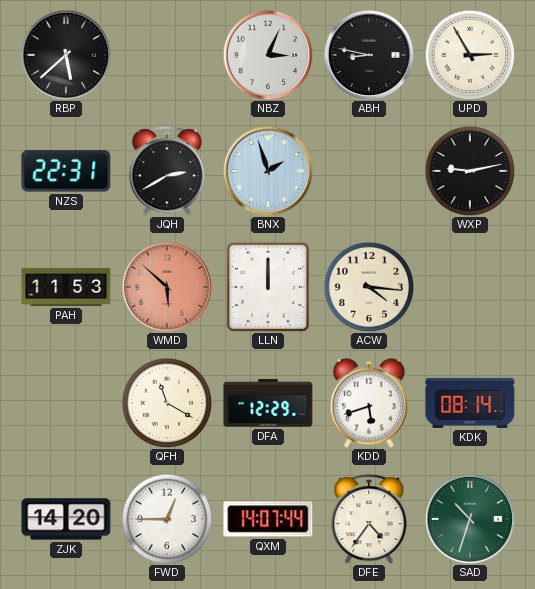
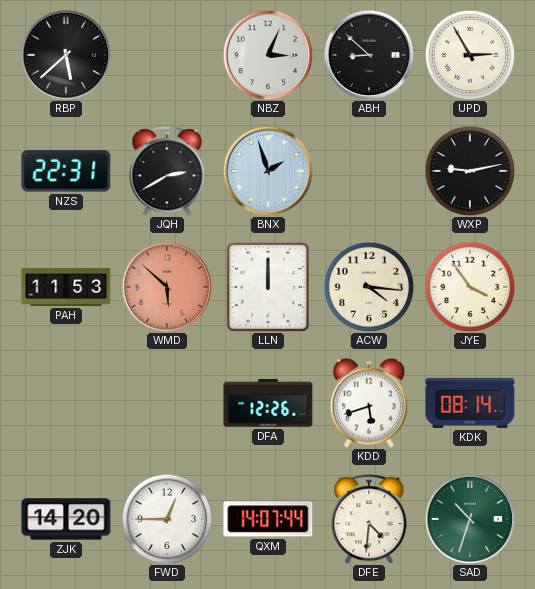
ABH: 8:47 -> 8:52 (369, 55)
JYE: none -> 3:54 (470, 287)
QFH: 11:20 -> none (167, 403)
DFA: 12:29 -> 12:26 (268, 403)
DFE: 4:36 -> 4:31 (369, 519)
